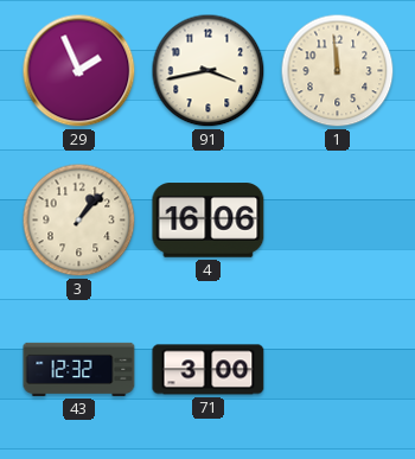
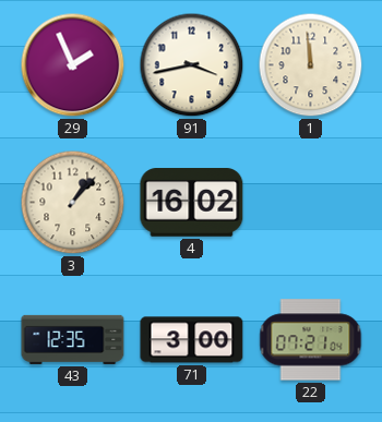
4: 16:06 -> 16:02 (192, 203)
43: 12:32 -> 12:35 (73, 339)
22: none -> 07:21 (311, 340)
